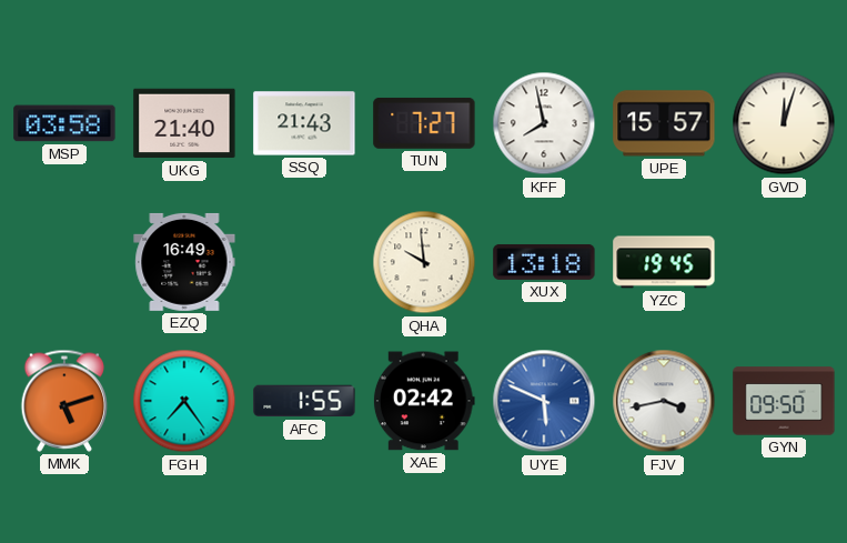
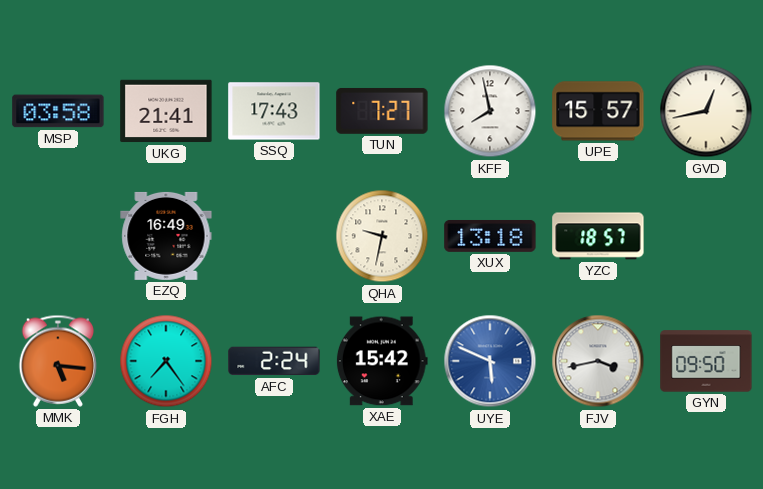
UKG: 21:40 -> 21:41 (166, 111)
SSQ: 21:43 -> 17:43 (274, 111)
GVD: 12:03 -> 12:43 (706, 111)
QHA: 9:59 -> 9:32 (382, 236)
YZC: 19:45 -> 18:57 (598, 236)
MMK: 5:12 -> 5:16 (58, 361)
AFC: 1:55 -> 2:24 (274, 361)
XAE: 02:42 -> 15:42 (382, 361)
